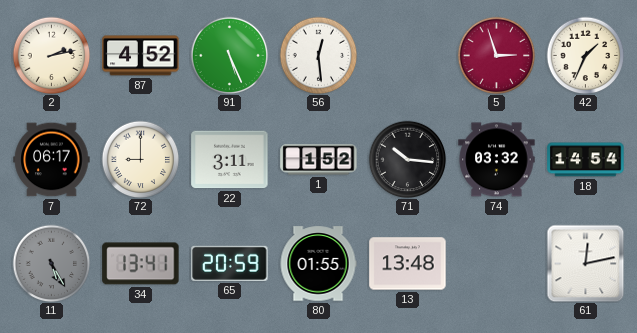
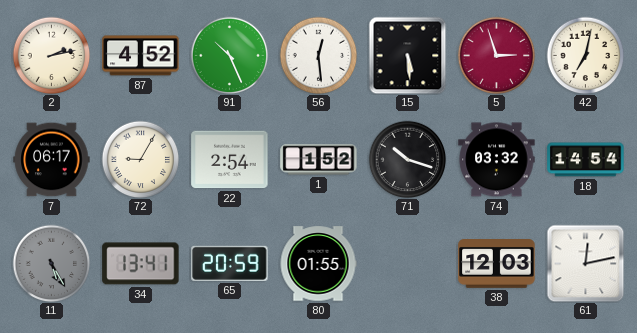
91: 5:26 -> 10:26 (229, 55)
15: none -> 5:29 (407, 55)
42: 1:34 -> 7:02 (585, 55)
72: 9:00 -> 9:05 (140, 159)
22: 3:11 -> 2:54 (230, 160)
71: 10:16 -> 10:18 (407, 159)
13: 13:48 -> none (408, 264)
38: none -> 12:03 (497, 264)
